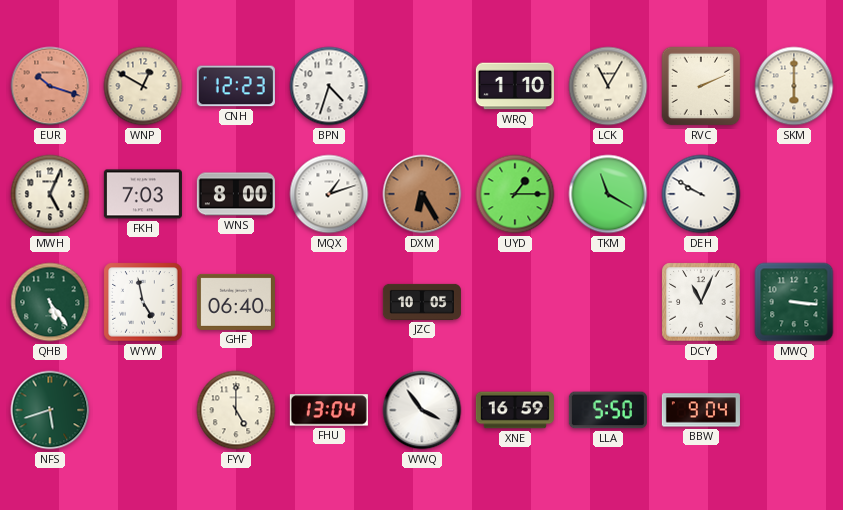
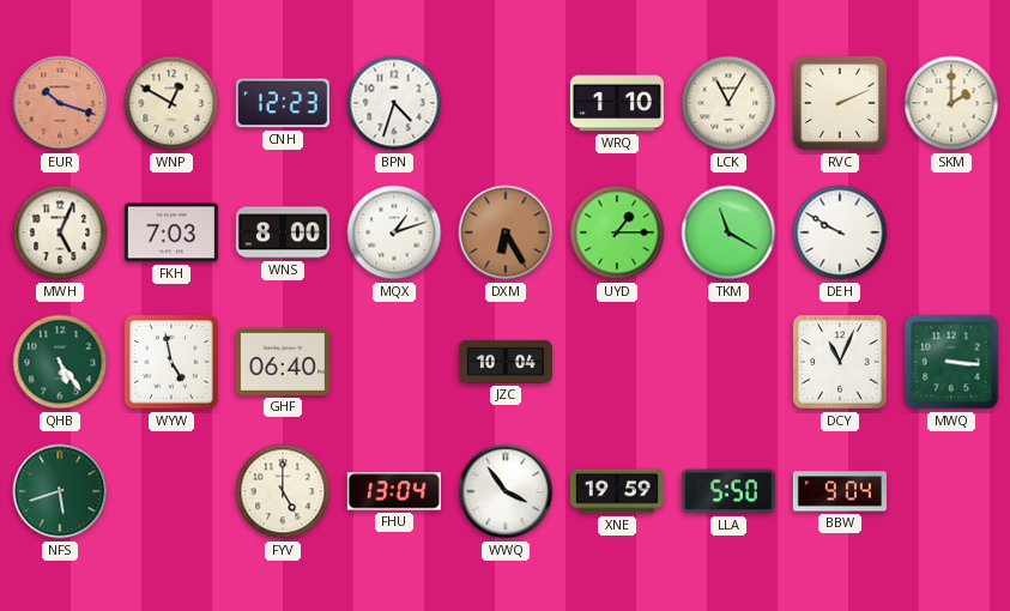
SKM: 6:00 -> 2:00 (951, 103)
JZC: 10:05 -> 10:04 (506, 362)
XNE: 16:59 -> 19:59 (617, 491)
